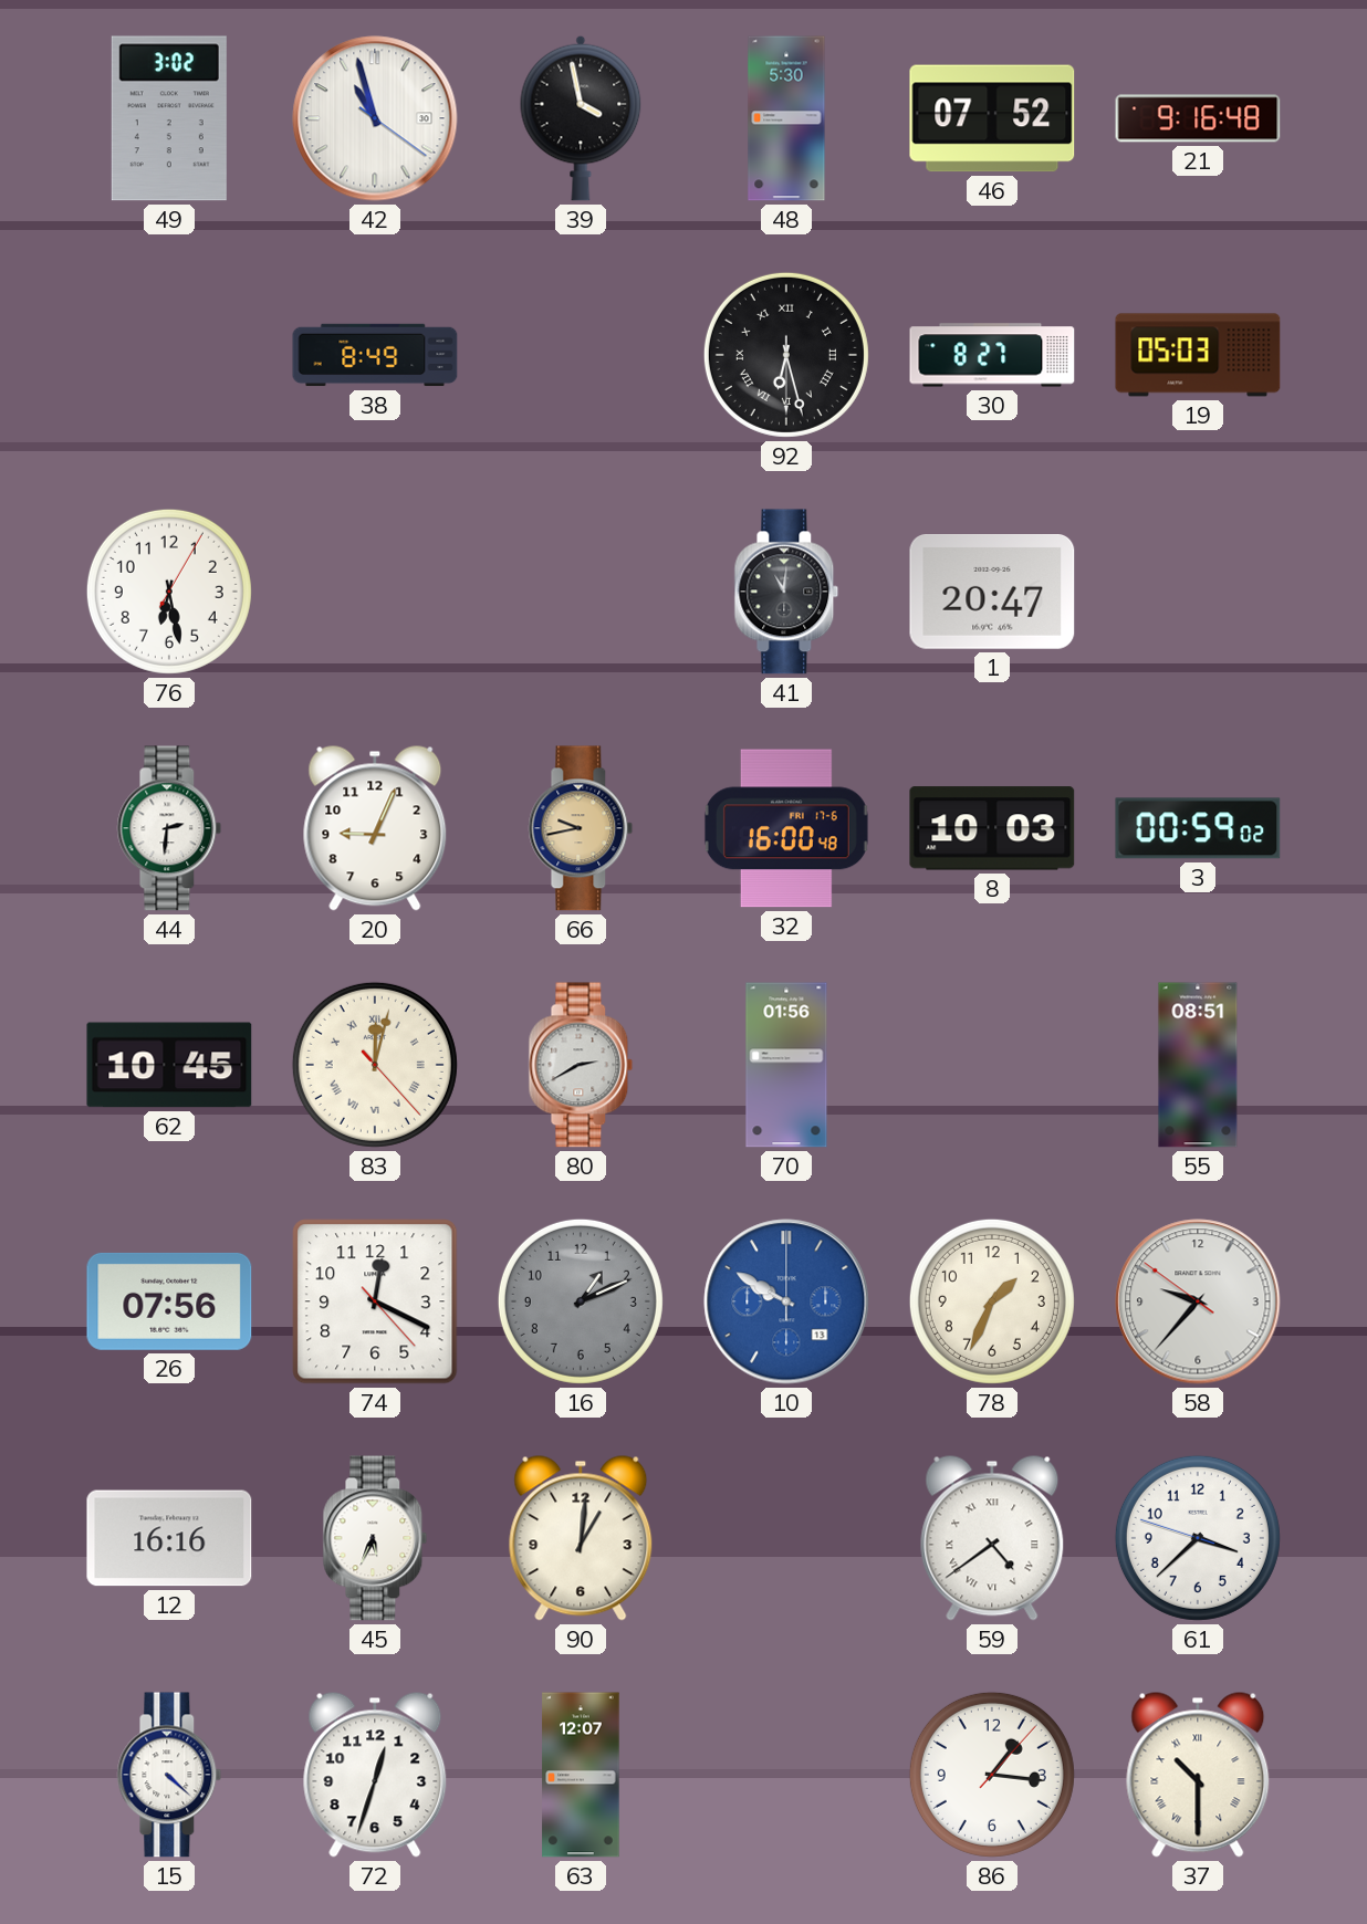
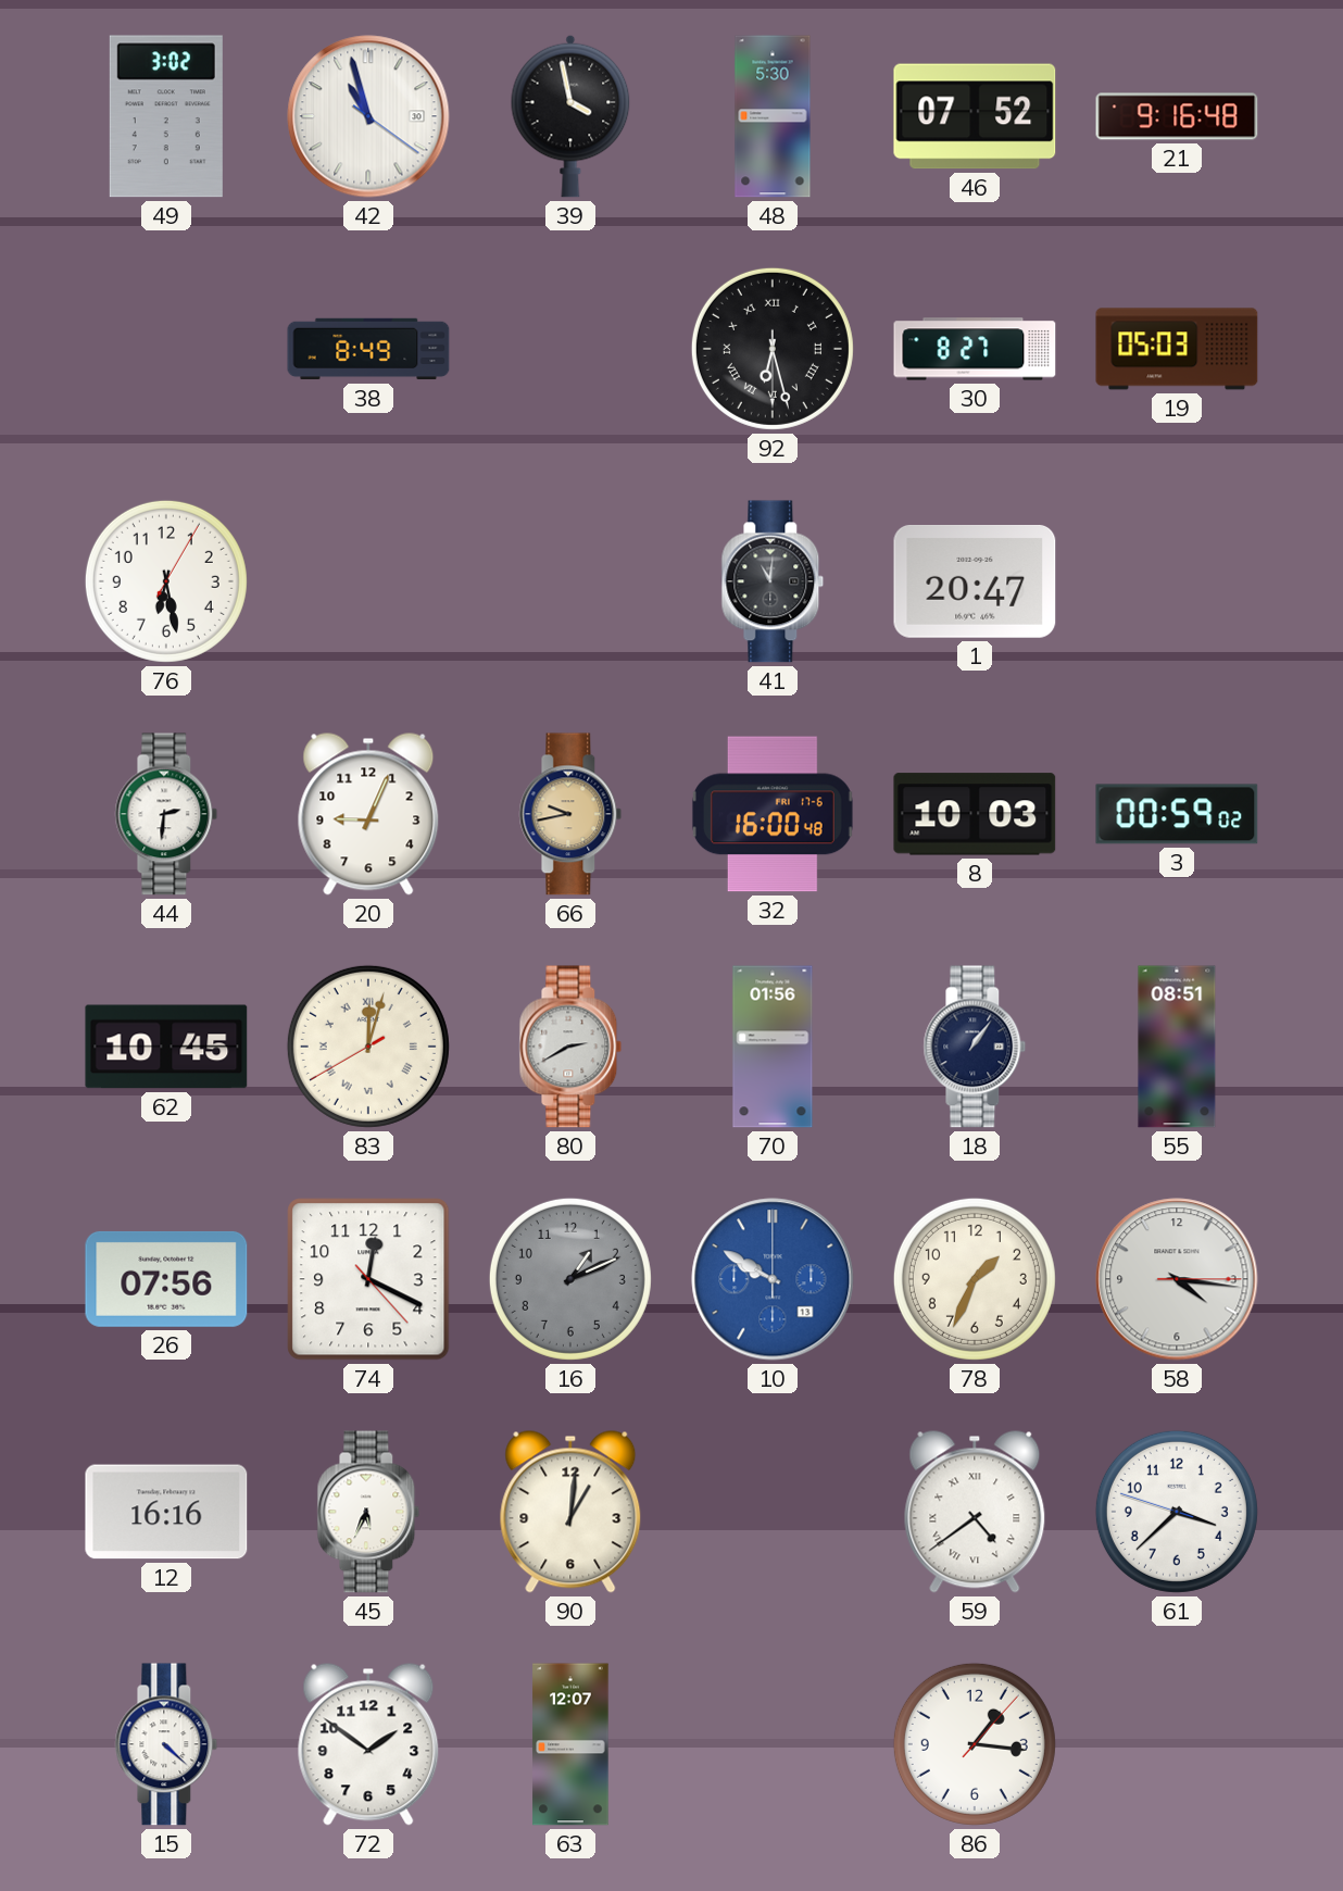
83: 12:02:23 -> 12:02:40 (368, 1047)
18: none -> 1:06 (975, 1047)
58: 9:36 -> 4:16 (1177, 1279)
72: 12:33 -> 1:51 (368, 1744)
37: 10:30 -> none (1198, 1775)
